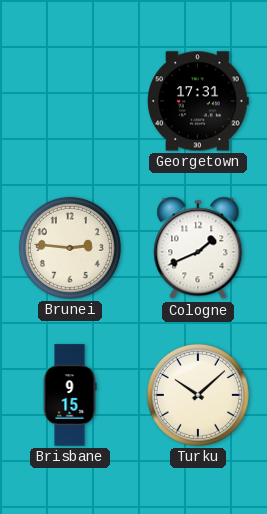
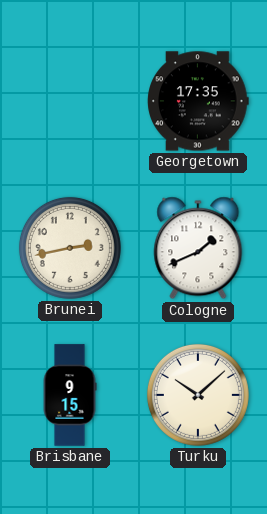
Georgetown: 17:31 -> 17:35 (198, 101)
Brunei: 2:46 -> 2:43 (70, 248)
